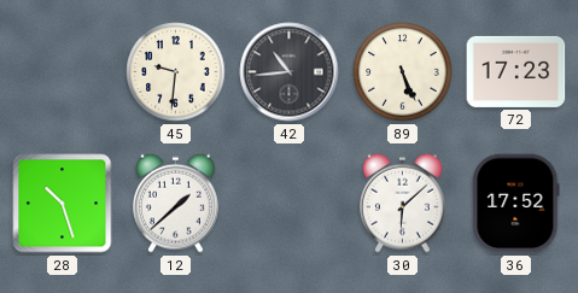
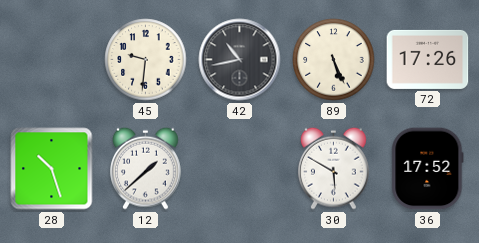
42: 10:44 -> 10:43 (240, 60)
72: 17:23 -> 17:26 (428, 59)
30: 6:08 -> 5:50 (334, 168)
